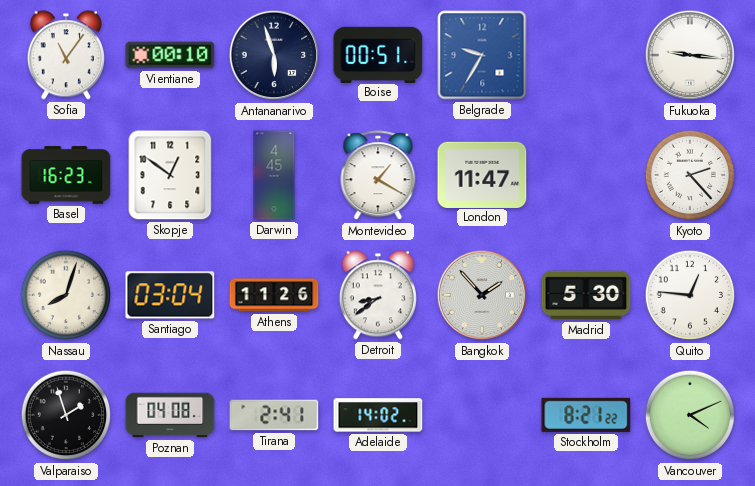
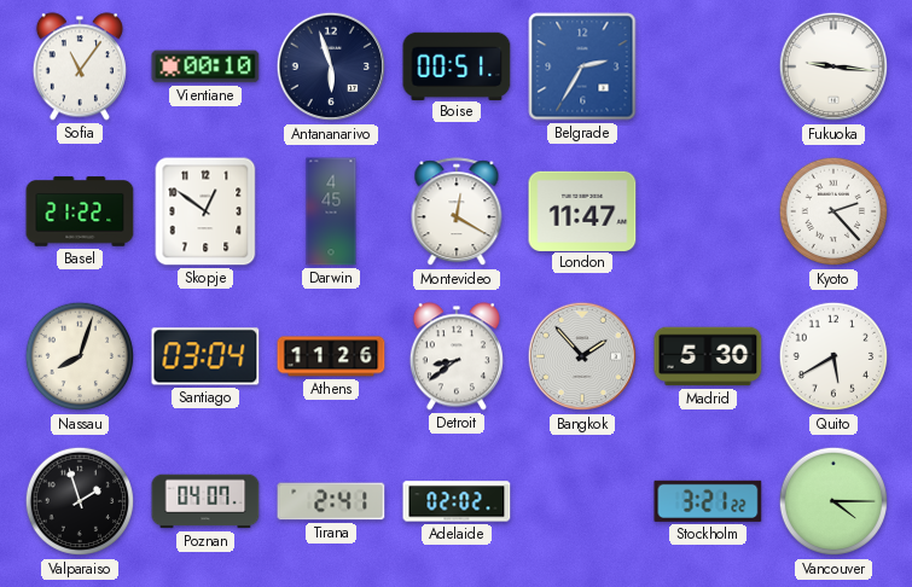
Belgrade: 9:35 -> 2:35 (582, 66)
Basel: 16:23 -> 21:22 (80, 211)
Montevideo: 1:20 -> 12:20 (457, 213)
Quito: 12:46 -> 5:40 (833, 356)
Poznan: 04:08 -> 04:07 (205, 501)
Adelaide: 14:02 -> 02:02 (457, 501)
Stockholm: 8:21 -> 3:21 (708, 501)
Vancouver: 4:11 -> 4:15 (833, 501)
